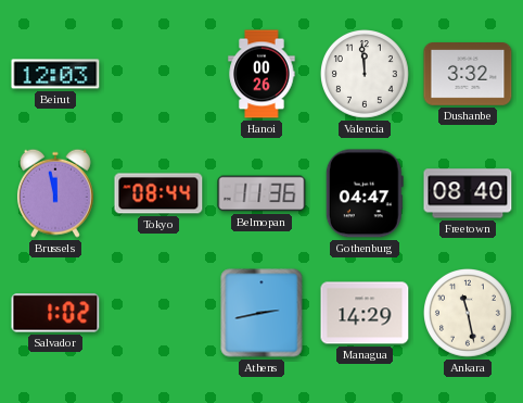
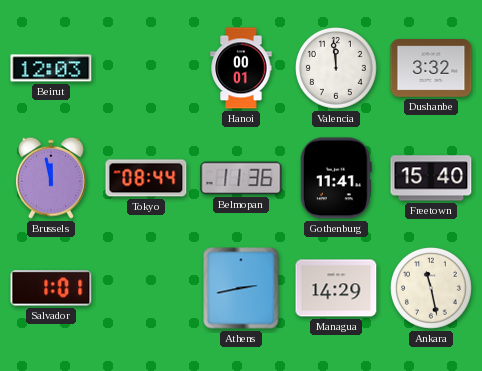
Hanoi: 00:26 -> 00:01 (241, 68)
Gothenburg: 04:47 -> 11:41 (336, 178)
Freetown: 08:40 -> 15:40 (431, 178)
Salvador: 1:02 -> 1:01 (51, 288)
